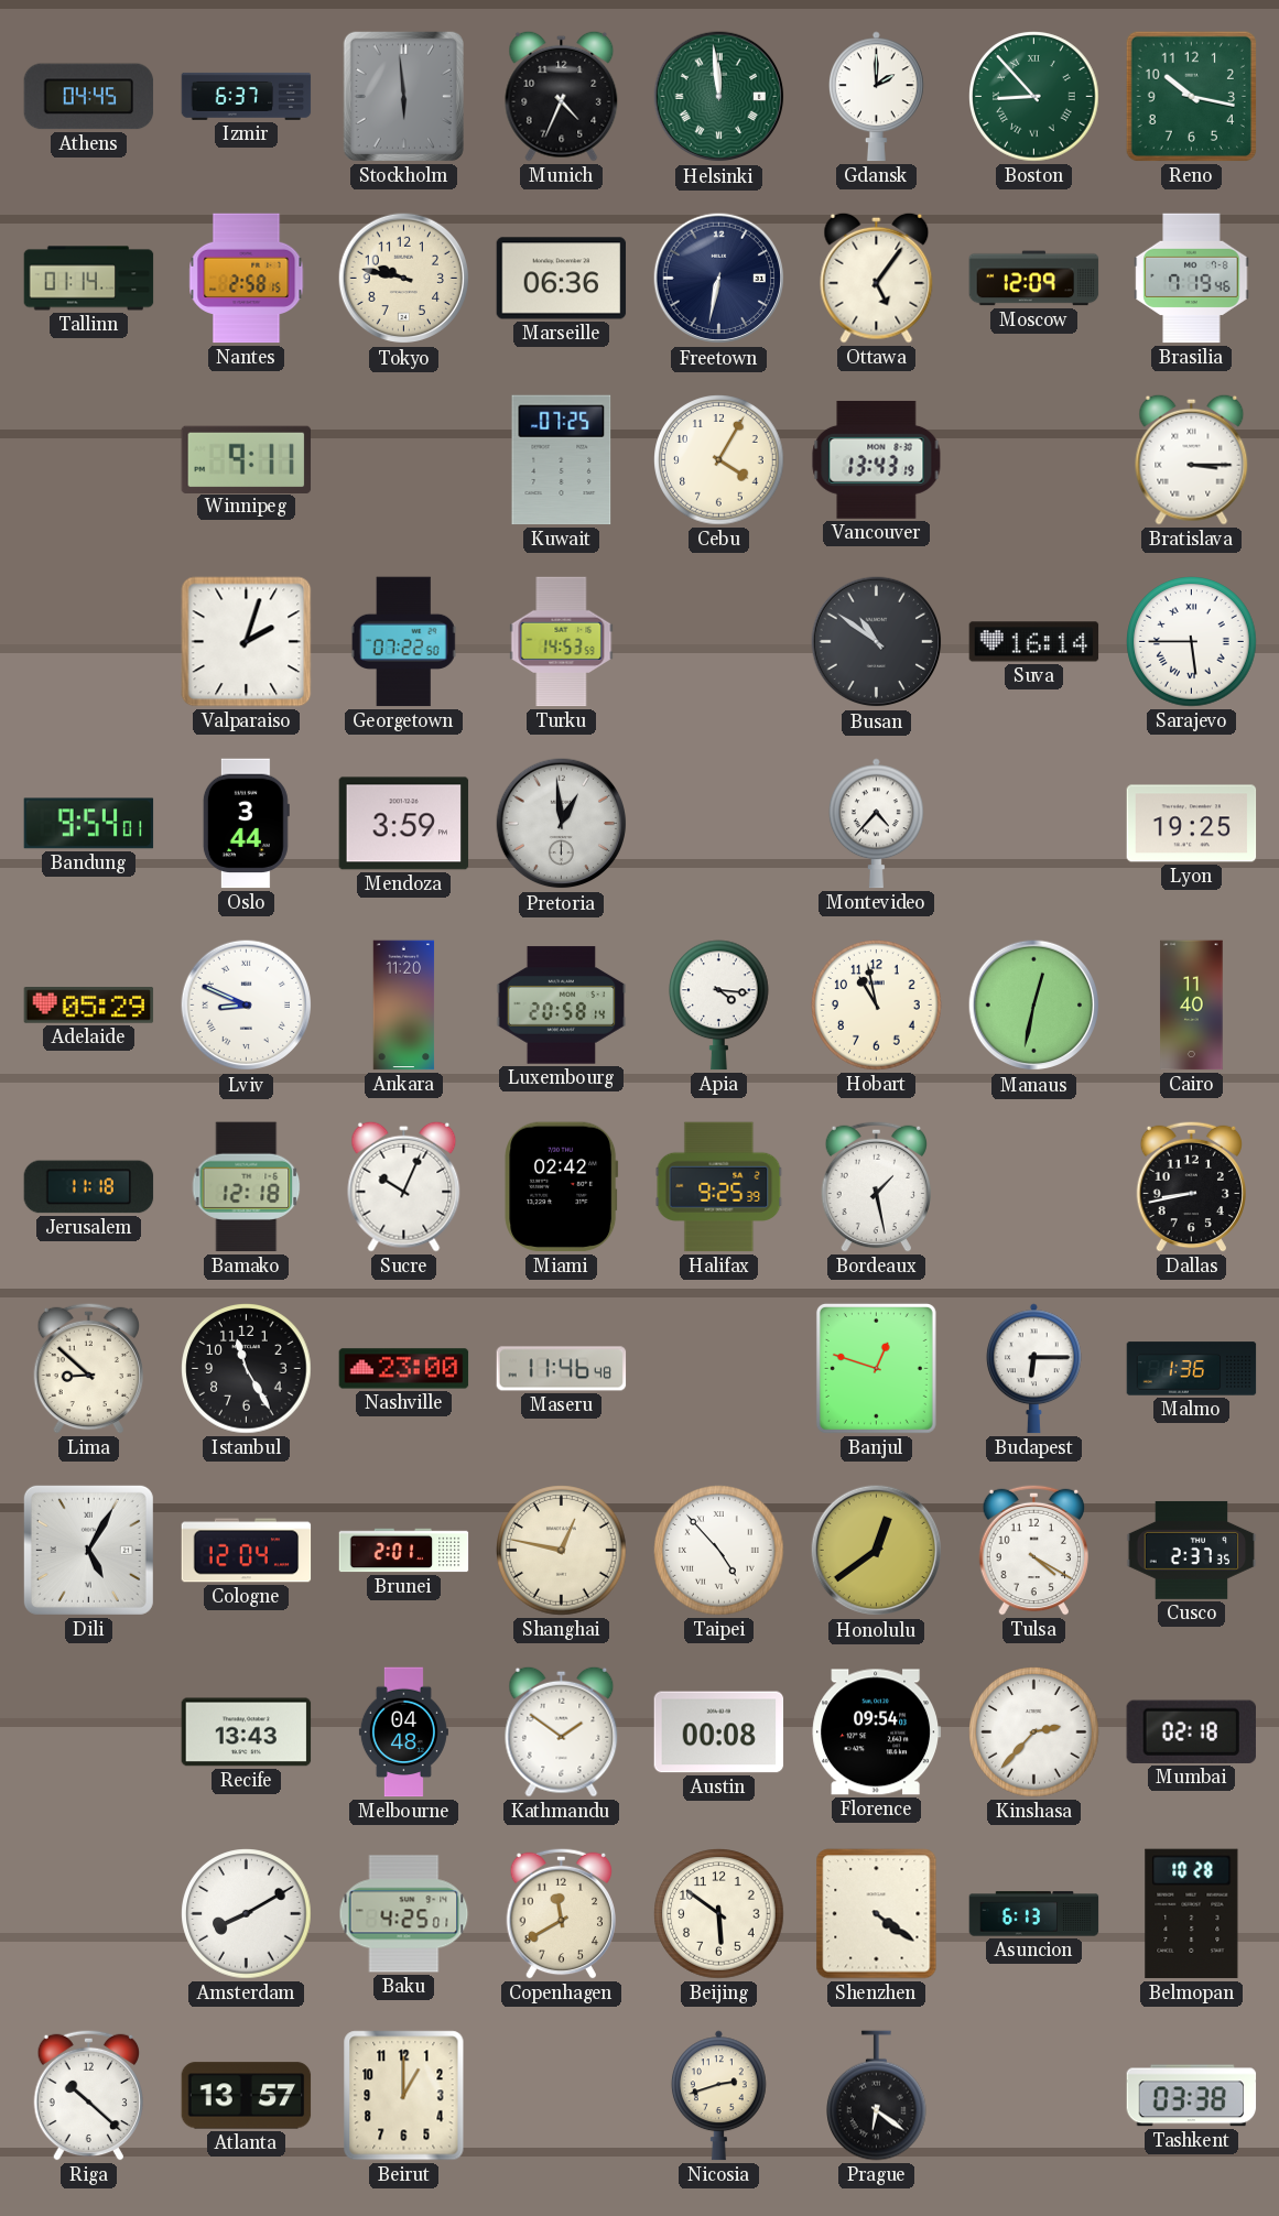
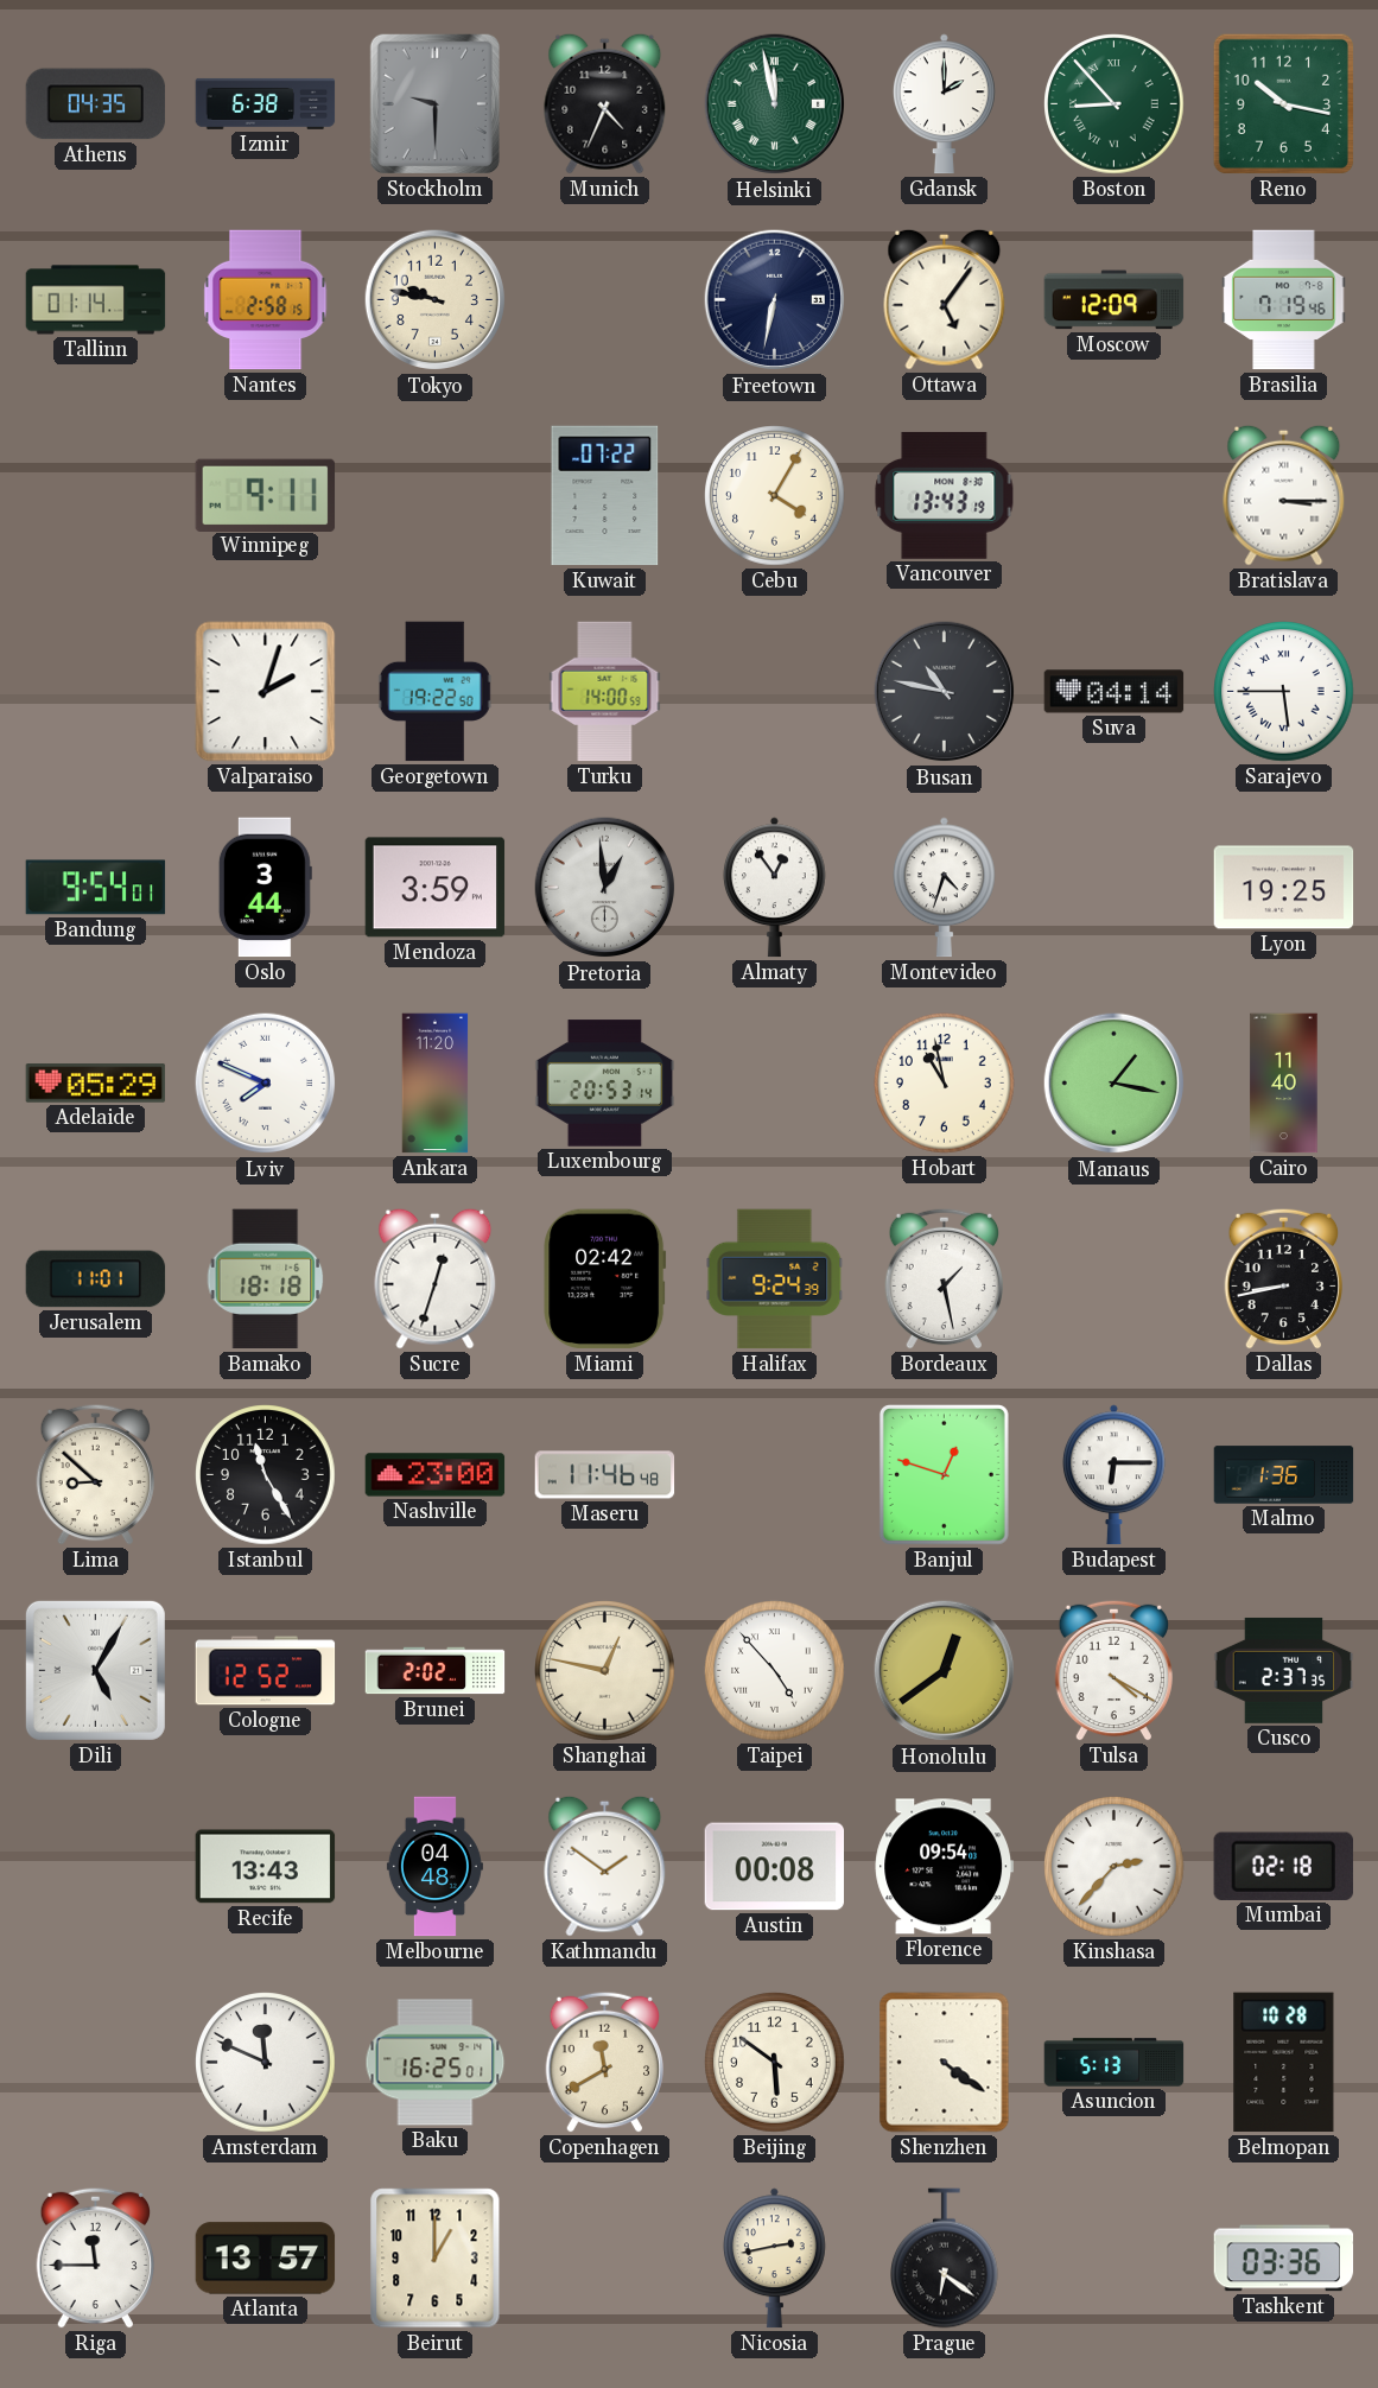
Athens: 04:45 -> 04:35 (96, 104)
Izmir: 6:37 -> 6:38 (266, 103)
Stockholm: 5:59 -> 9:30 (434, 103)
Helsinki: 11:59 -> 11:58 (775, 104)
Marseille: 06:36 -> none (562, 279)
Kuwait: 07:25 -> 07:22 (605, 496)
Georgetown: 07:22 -> 19:22 (434, 692)
Turku: 14:53 -> 14:00 (605, 692)
Busan: 10:51 -> 10:47 (945, 692)
Suva: 16:14 -> 04:14 (1115, 692)
Almaty: none -> 12:54 (774, 888)
Montevideo: 4:37 -> 4:33 (944, 888)
Lviv: 8:49 -> 7:49 (266, 1084)
Luxembourg: 20:58 -> 20:53 (605, 1084)
Apia: 4:16 -> none (719, 1006)
Manaus: 12:32 -> 1:17 (1115, 1084)
Jerusalem: 11:18 -> 11:01 (96, 1279)
Bamako: 12:18 -> 18:18 (266, 1279)
Sucre: 10:04 -> 12:33 (436, 1278)
Halifax: 9:25 -> 9:24 (775, 1279)
Cologne: 12:04 -> 12:52 (266, 1671)
Brunei: 2:01 -> 2:02 (436, 1671)
Amsterdam: 8:10 -> 11:49 (266, 2063)
Baku: 4:25 -> 16:25 (436, 2063)
Asuncion: 6:13 -> 5:13 (1115, 2063)
Riga: 10:22 -> 11:45 (96, 2257)
Nicosia: 2:42 -> 2:43 (774, 2259)
Tashkent: 03:38 -> 03:36 (1284, 2259)
